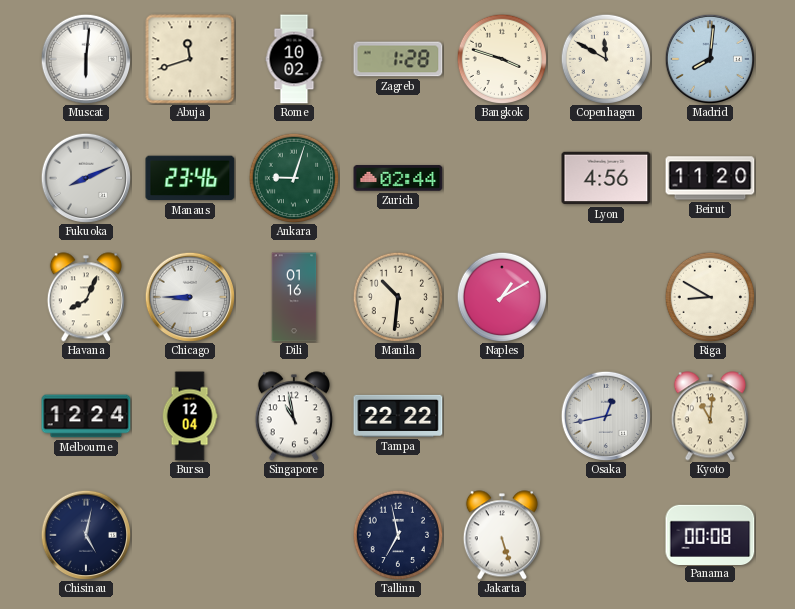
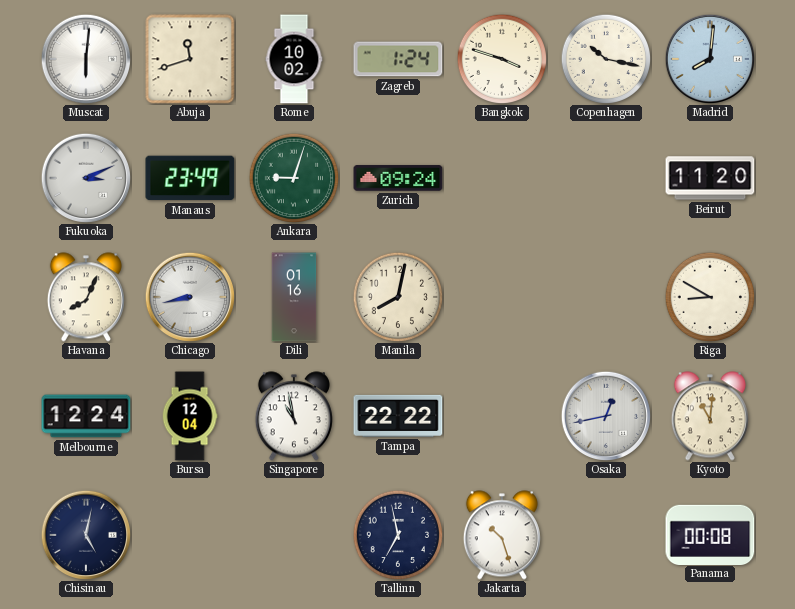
Zagreb: 1:28 -> 1:24 (398, 59)
Copenhagen: 11:50 -> 10:17 (606, 59)
Fukuoka: 8:11 -> 3:11 (86, 178)
Manaus: 23:46 -> 23:49 (190, 178)
Zurich: 02:44 -> 09:24 (398, 178)
Lyon: 4:56 -> none (606, 178)
Chicago: 8:45 -> 8:43 (190, 297)
Manila: 10:31 -> 8:02 (398, 297)
Naples: 1:10 -> none (502, 297)
Jakarta: 5:27 -> 10:27 (502, 535)
